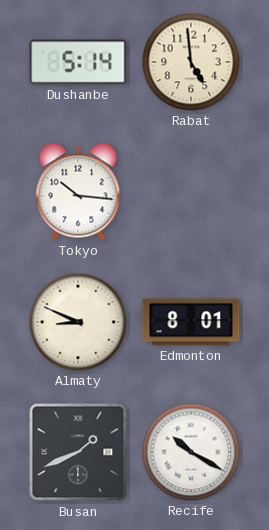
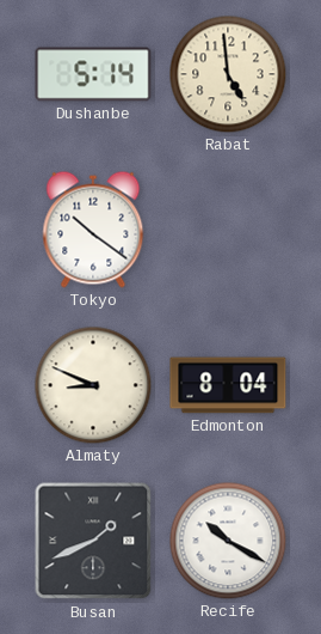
Tokyo: 10:16 -> 10:21 (93, 230)
Edmonton: 8:01 -> 8:04 (228, 385)
